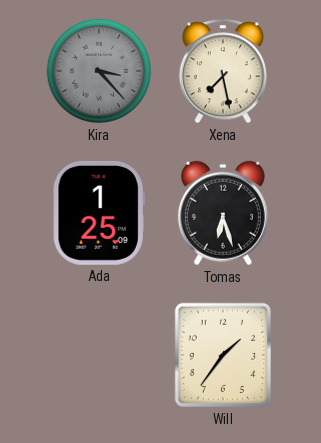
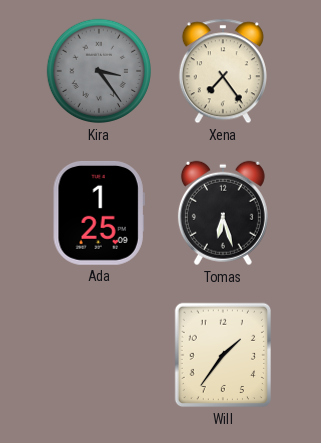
Kira: 3:23 -> 3:24 (99, 71)
Xena: 7:28 -> 7:24 (223, 71)
